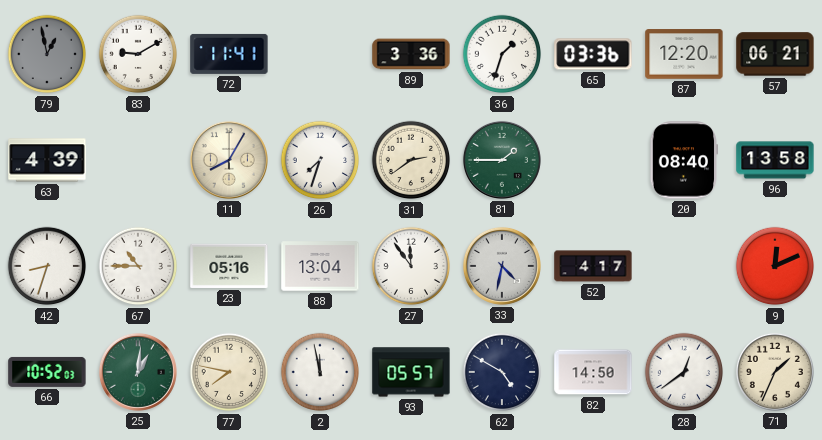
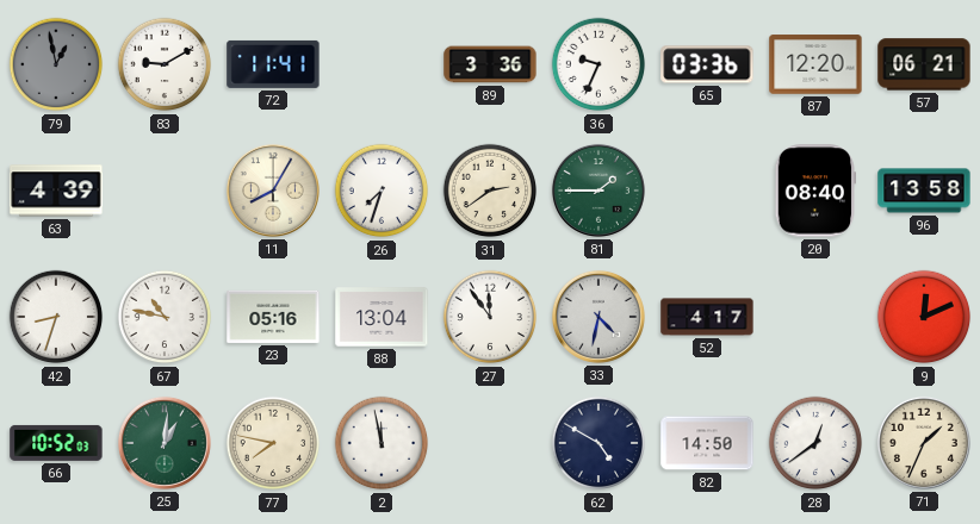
36: 1:33 -> 9:34 (598, 64)
67: 10:45 -> 10:47 (165, 317)
93: 05:57 -> none (411, 372)
